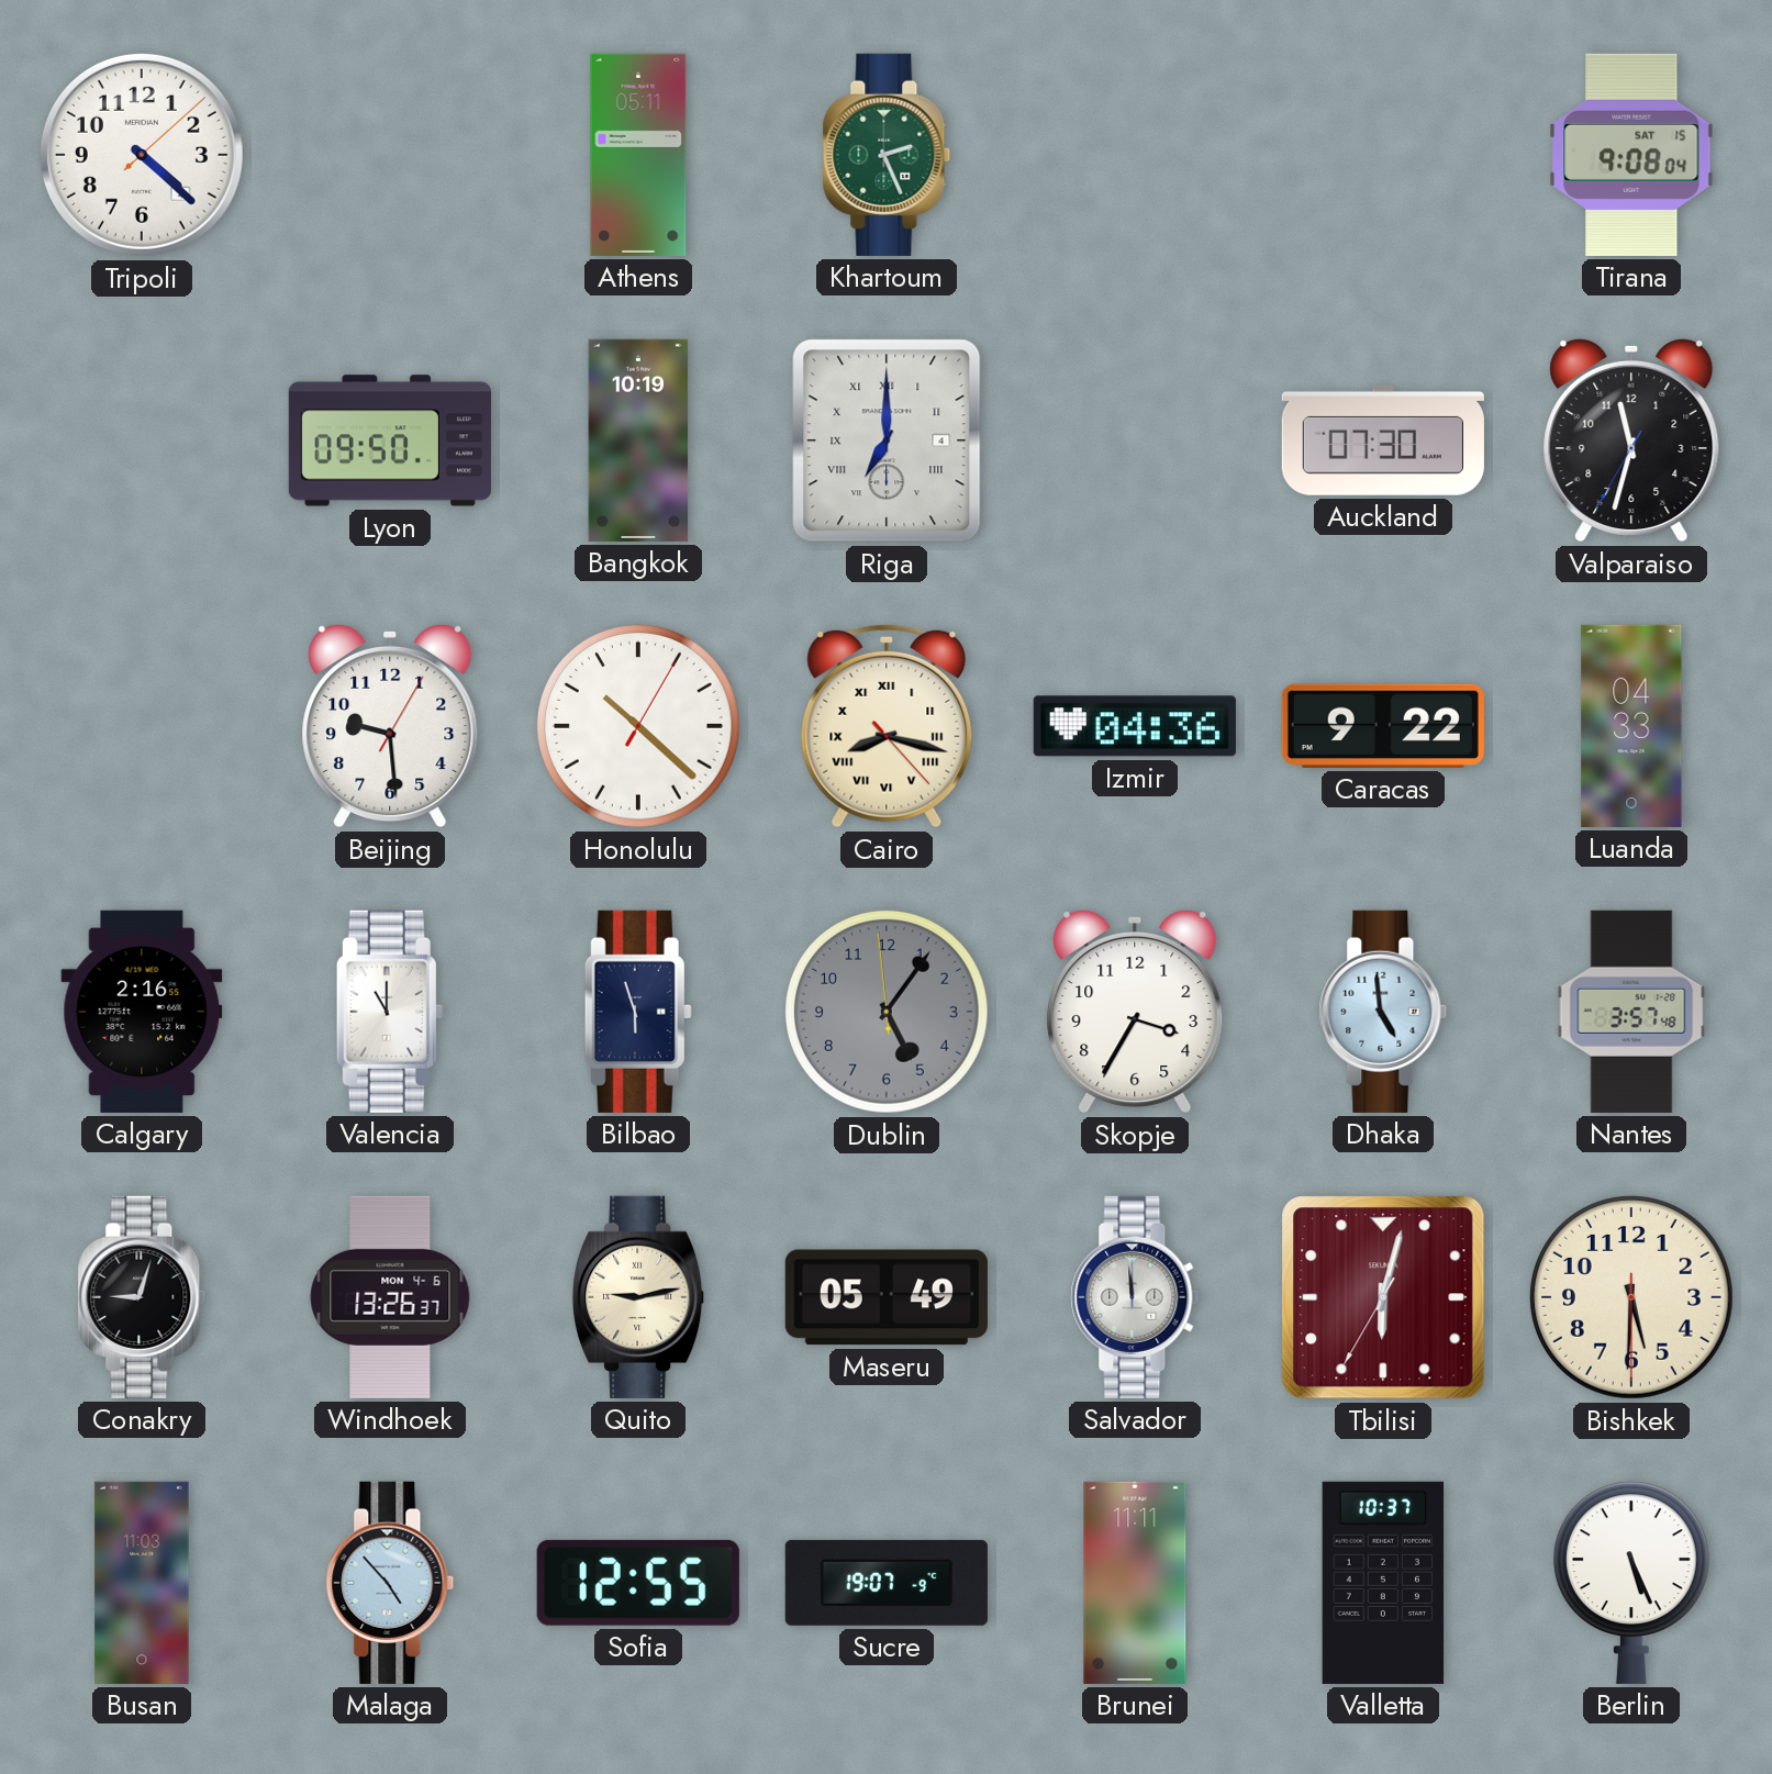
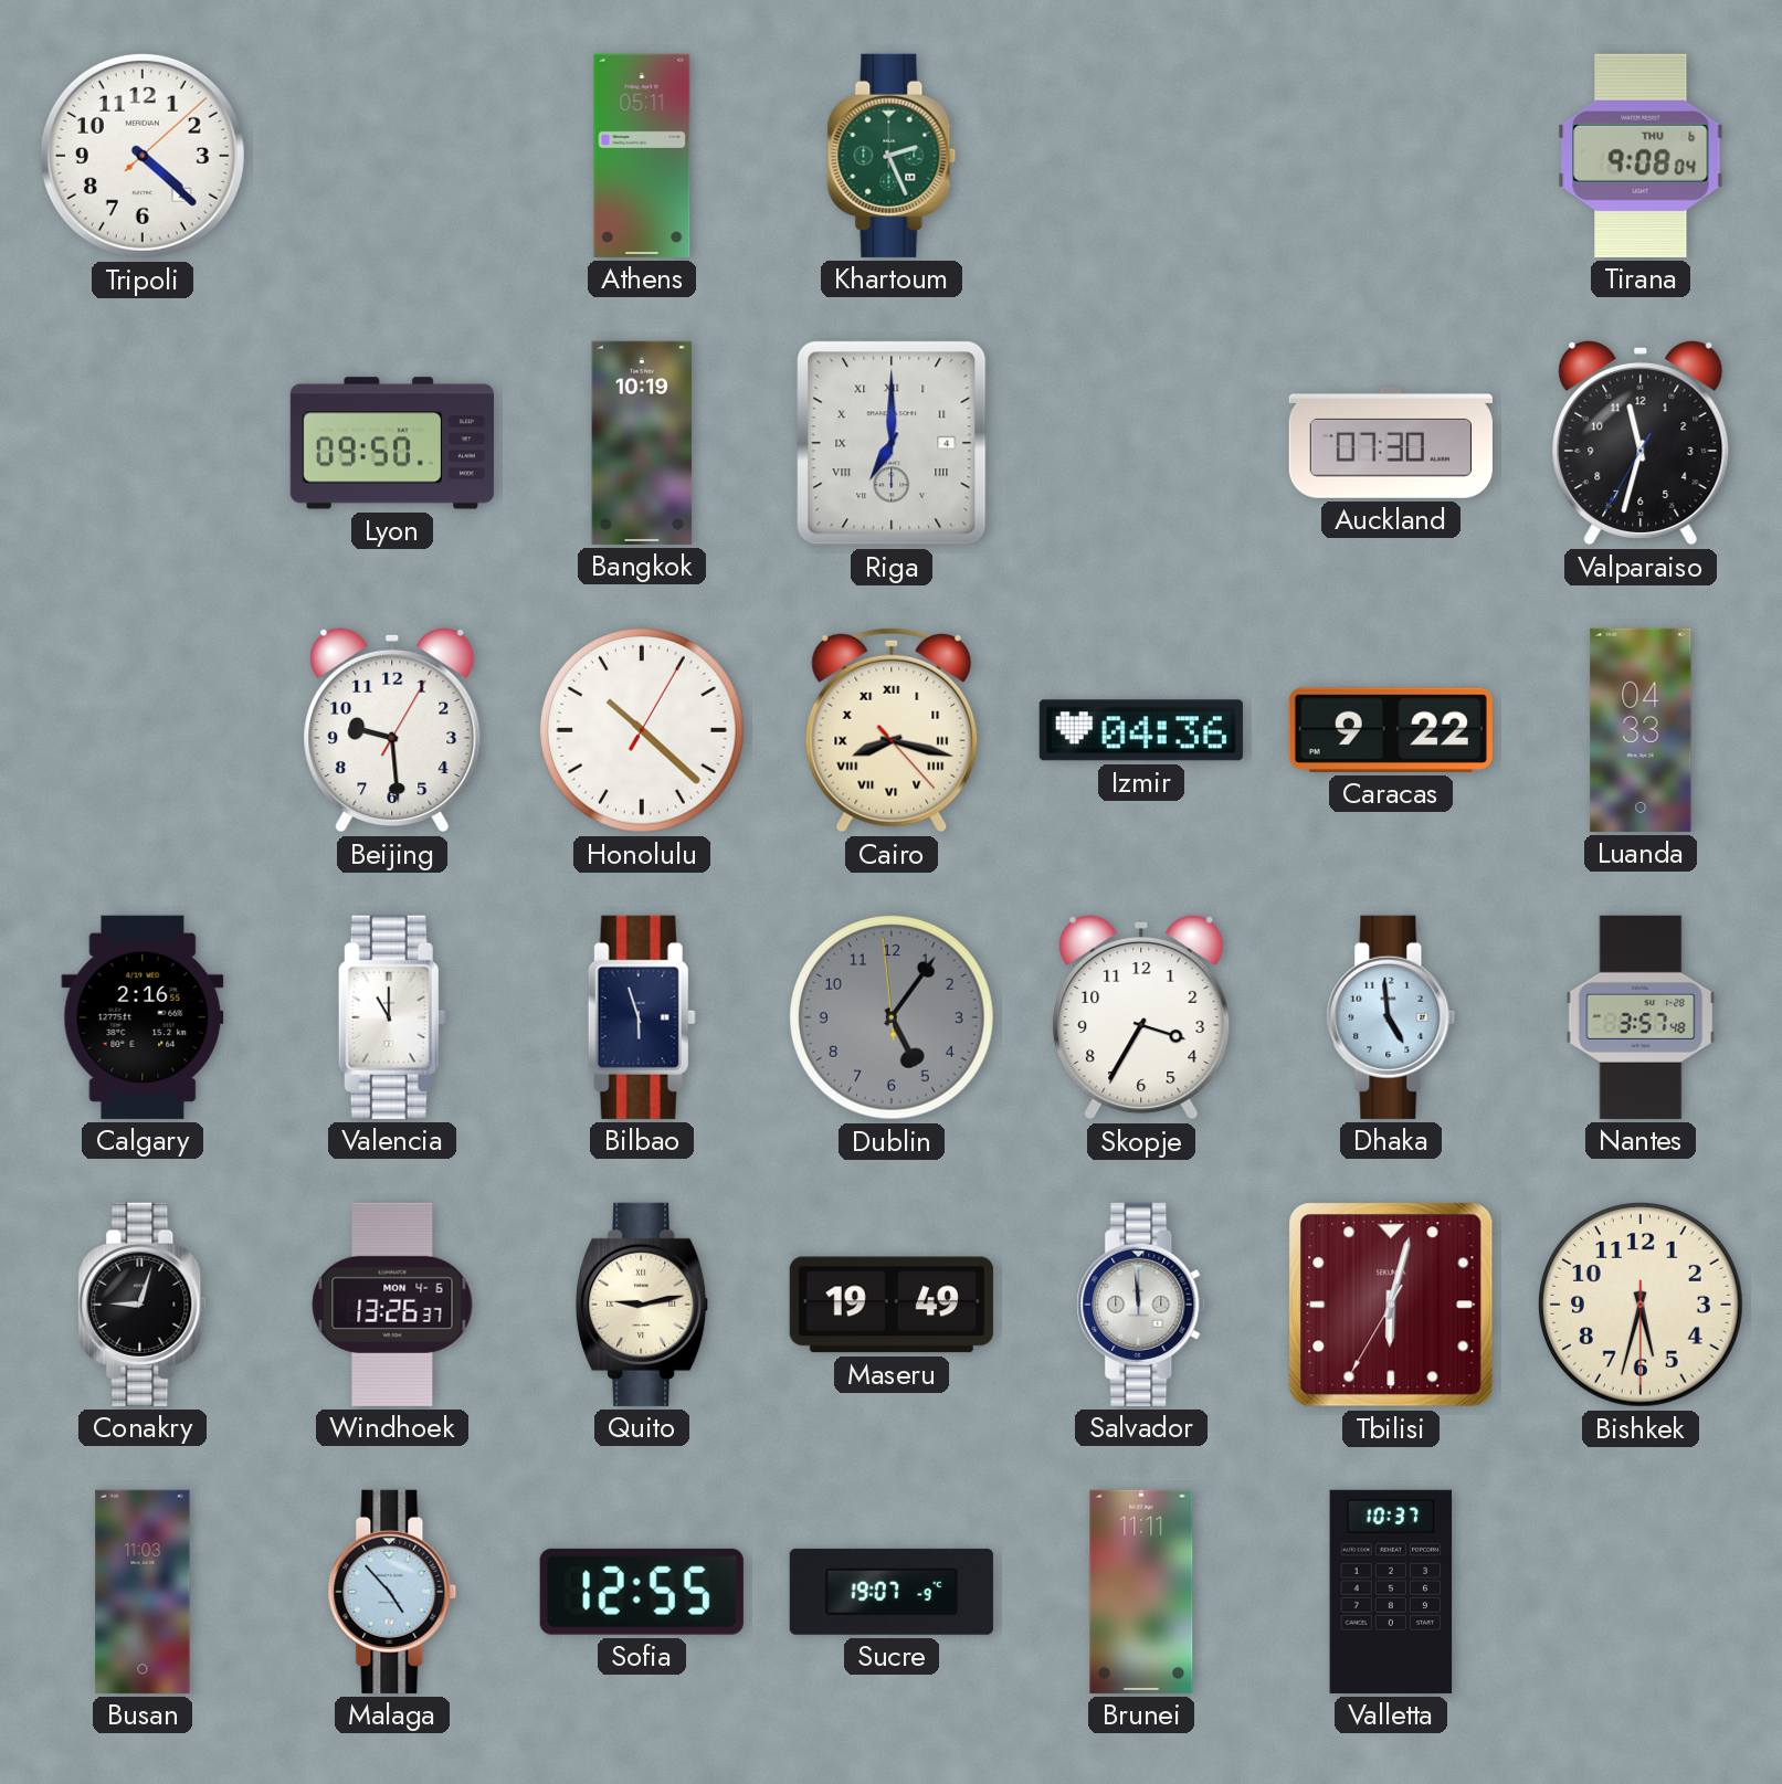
Tirana date: SAT 15 -> THU 6 (1641, 156)
Maseru: 05:49 -> 19:49 (892, 1305)
Bishkek: 5:30 -> 5:32 (1641, 1305)
Berlin: 5:26 -> none (1631, 1583)
